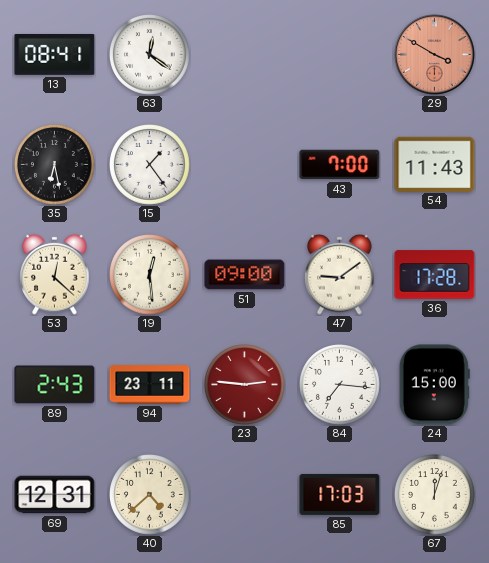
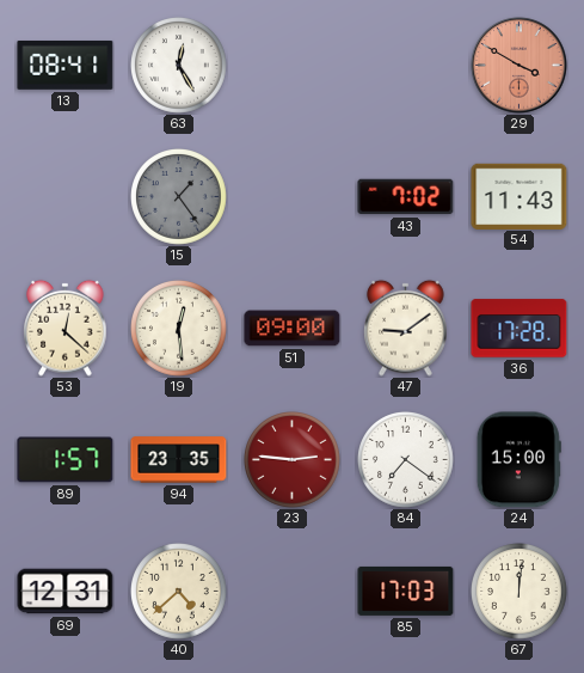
63: 12:21 -> 12:25 (179, 66)
35: 6:28 -> none (55, 165)
15 dial: white -> grey (179, 197)
43: 7:00 -> 7:02 (406, 197)
89: 2:43 -> 1:57 (66, 460)
94: 23:11 -> 23:35 (179, 460)
84: 7:16 -> 7:21 (406, 460)
67: 12:03 -> 12:01 (520, 592)
